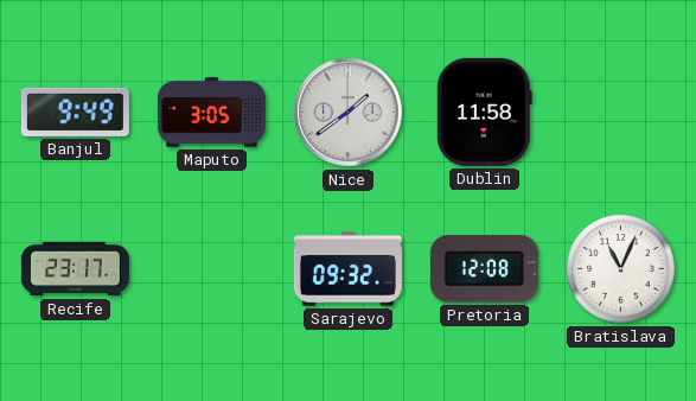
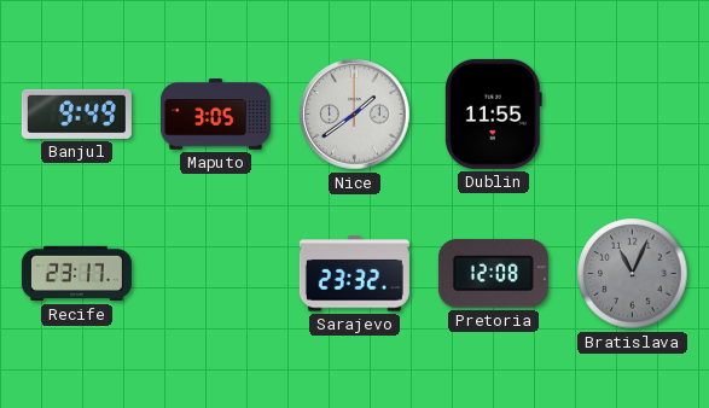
Dublin: 11:58 -> 11:55 (493, 113)
Sarajevo: 09:32 -> 23:32 (354, 274)
Bratislava dial: white -> grey (633, 274)
